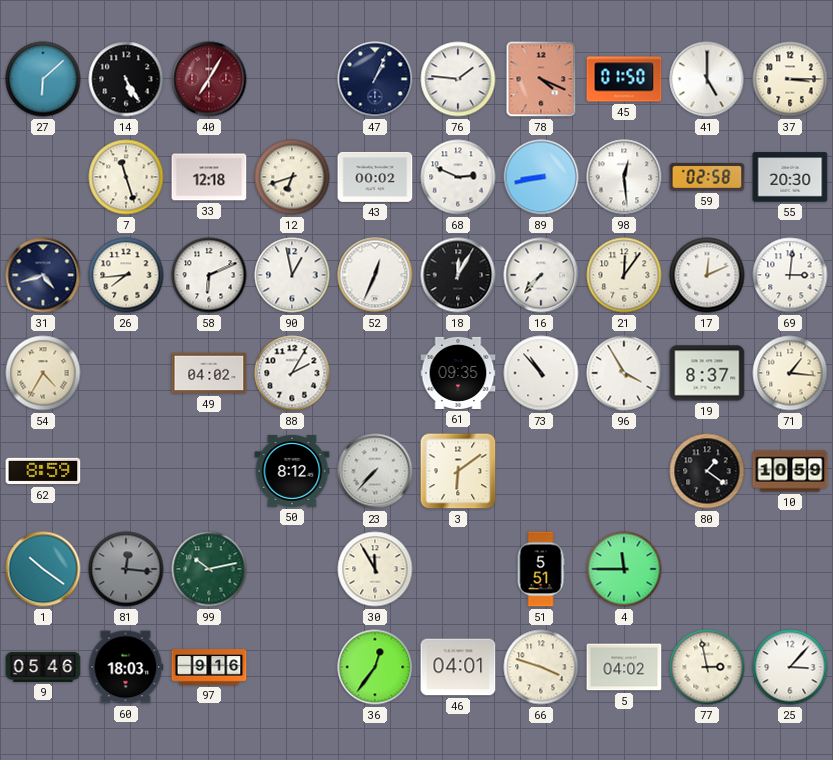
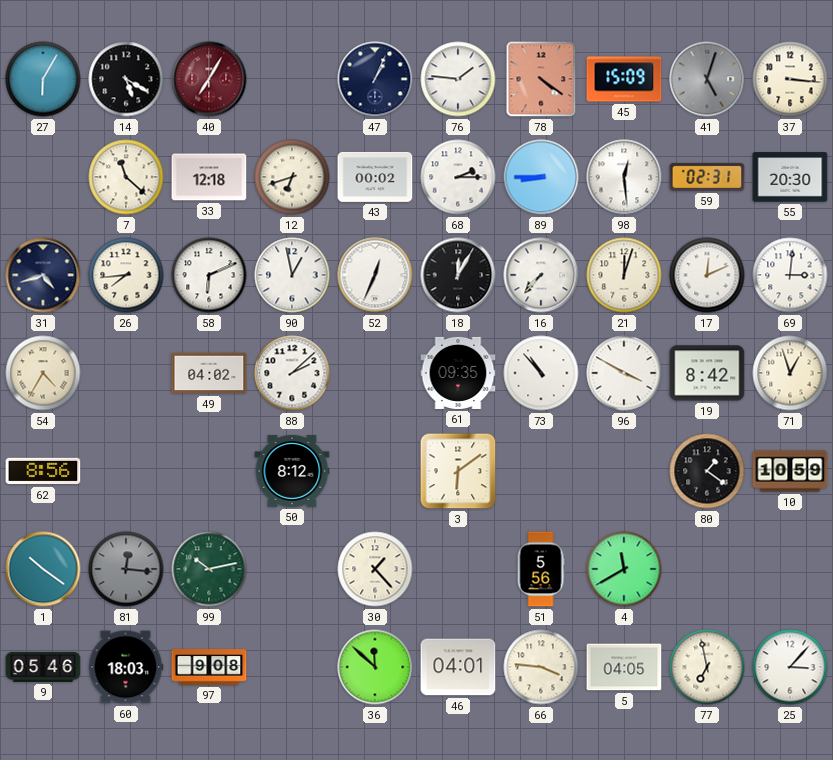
27: 6:08 -> 6:05 (43, 79)
14: 5:25 -> 5:20 (126, 79)
78: 4:19 -> 4:21 (541, 79)
45: 01:50 -> 15:09 (624, 79)
41: 5:00 -> 5:03 (707, 79)
41 dial: white -> grey (707, 79)
37: 3:15 -> 3:16 (790, 79)
7: 11:27 -> 11:22 (126, 177)
68: 2:49 -> 2:15 (458, 177)
89: 8:43 -> 8:45 (541, 177)
59: 02:58 -> 02:31 (707, 177)
21: 12:06 -> 12:03 (624, 275)
88: 2:05 -> 2:08 (292, 373)
96: 3:55 -> 3:50 (624, 373)
19: 8:37 -> 8:42 (707, 373)
71: 1:16 -> 12:57 (790, 373)
62: 8:59 -> 8:56 (43, 471)
23: 7:37 -> none (375, 471)
30: 11:55 -> 1:23 (375, 569)
51: 5:51 -> 5:56 (541, 569)
4: 11:45 -> 11:40 (624, 569)
97: 9:16 -> 9:08 (209, 667)
36: 12:36 -> 11:52 (375, 667)
66: 3:48 -> 3:46 (541, 667)
5: 04:02 -> 04:05 (624, 667)
77: 2:58 -> 6:58 (707, 667)
